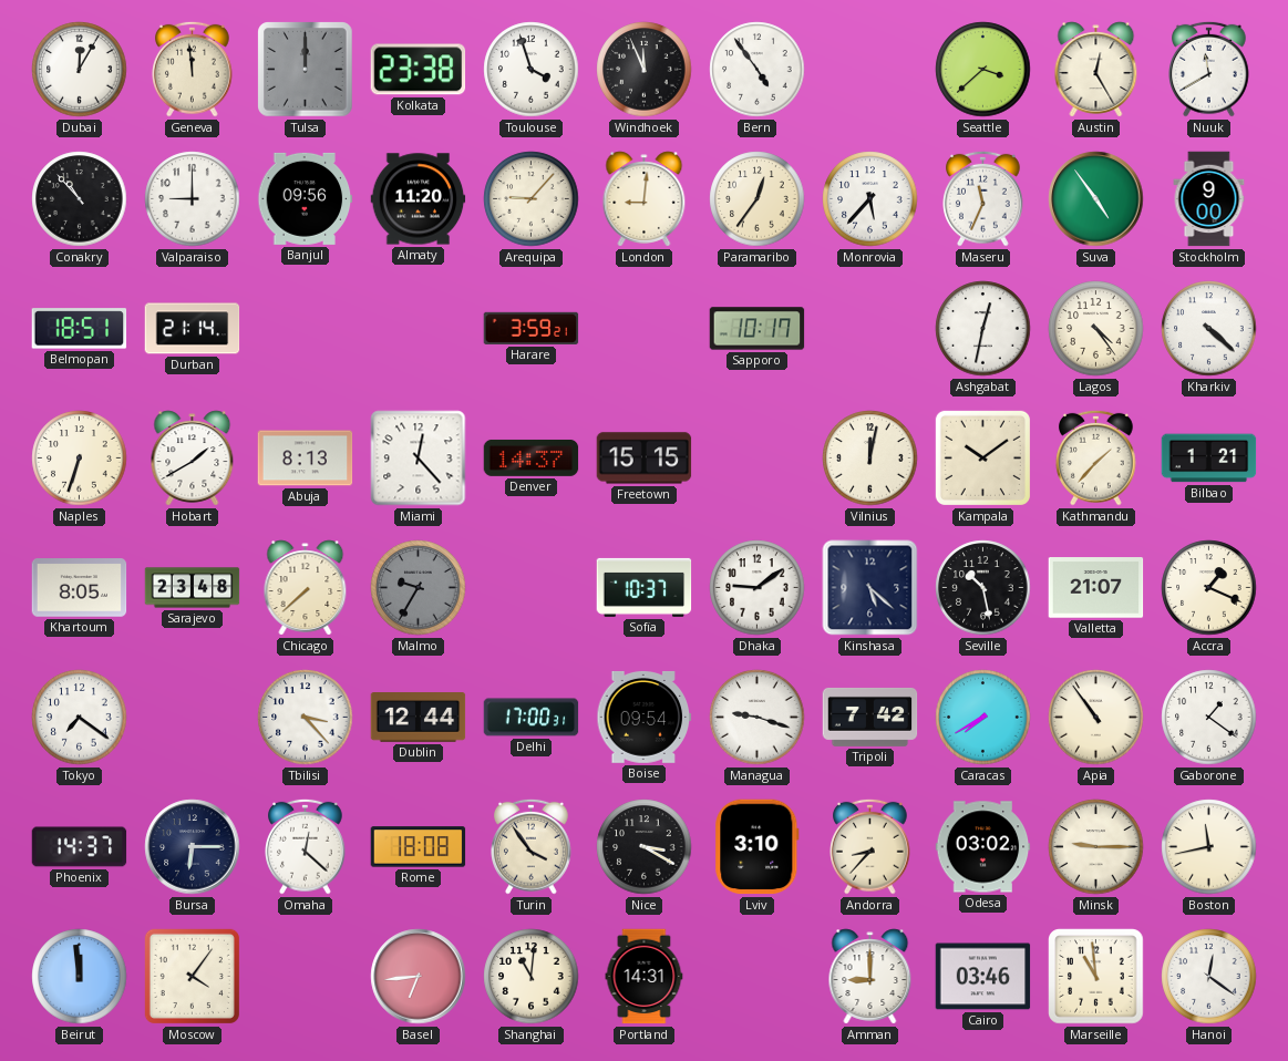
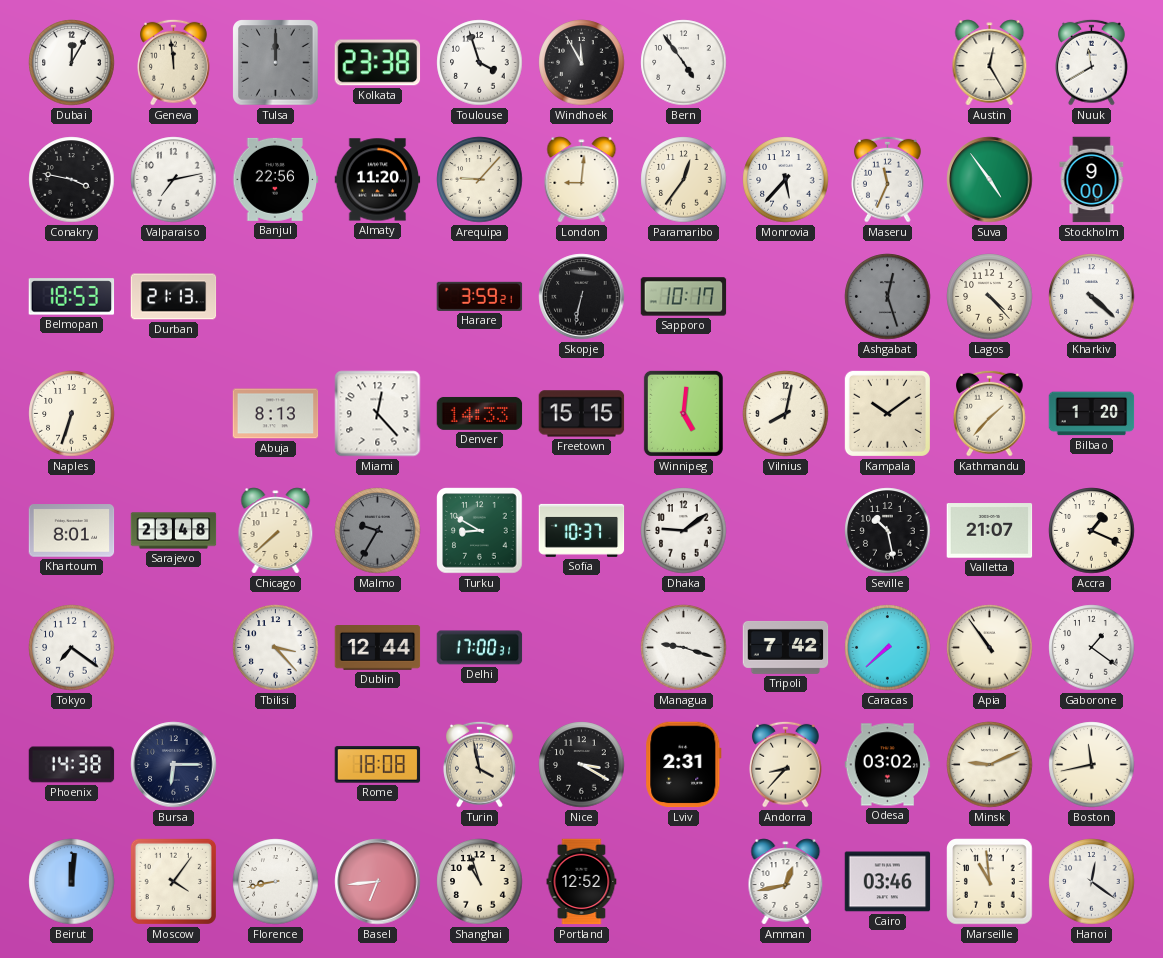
Windhoek: 11:56 -> 11:55 (582, 63)
Seattle: 3:38 -> none (983, 70)
Conakry: 10:53 -> 3:47 (72, 180)
Valparaiso: 9:00 -> 7:13 (174, 180)
Banjul: 09:56 -> 22:56 (276, 179)
Belmopan: 18:51 -> 18:53 (72, 297)
Durban: 21:14 -> 21:13 (174, 297)
Skopje: none -> 6:32 (582, 297)
Ashgabat: 12:32 -> 12:27 (888, 297)
Ashgabat dial: white -> grey (888, 297)
Lagos: 4:24 -> 4:23 (990, 297)
Hobart: 1:40 -> none (193, 459)
Denver: 14:37 -> 14:33 (480, 414)
Winnipeg: none -> 5:01 (683, 413)
Vilnius: 12:02 -> 8:02 (786, 414)
Bilbao: 1:21 -> 1:20 (1092, 414)
Khartoum: 8:05 -> 8:01 (72, 531)
Turku: none -> 8:50 (480, 531)
Kinshasa: 5:22 -> none (870, 588)
Boise: 09:54 -> none (645, 717)
Caracas: 7:40 -> 7:38 (888, 648)
Phoenix: 14:37 -> 14:38 (72, 765)
Omaha: 12:22 -> none (306, 846)
Turin: 3:54 -> 3:58 (480, 764)
Lviv: 3:10 -> 2:31 (684, 765)
Minsk: 9:15 -> 9:11 (990, 765)
Beirut: 11:59 -> 12:01 (72, 882)
Florence: none -> 8:43 (276, 882)
Shanghai: 11:01 -> 10:57 (480, 882)
Portland: 14:31 -> 12:52 (582, 882)
Amman: 9:00 -> 12:43 (786, 882)
